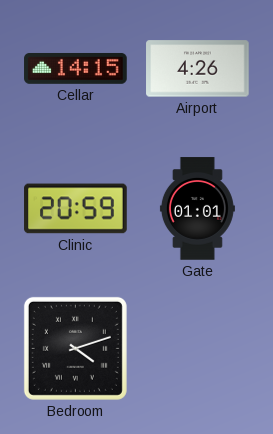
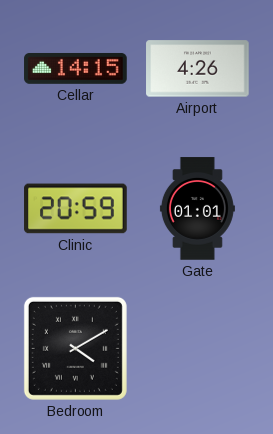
Bedroom: 4:12 -> 4:10 (75, 348)
